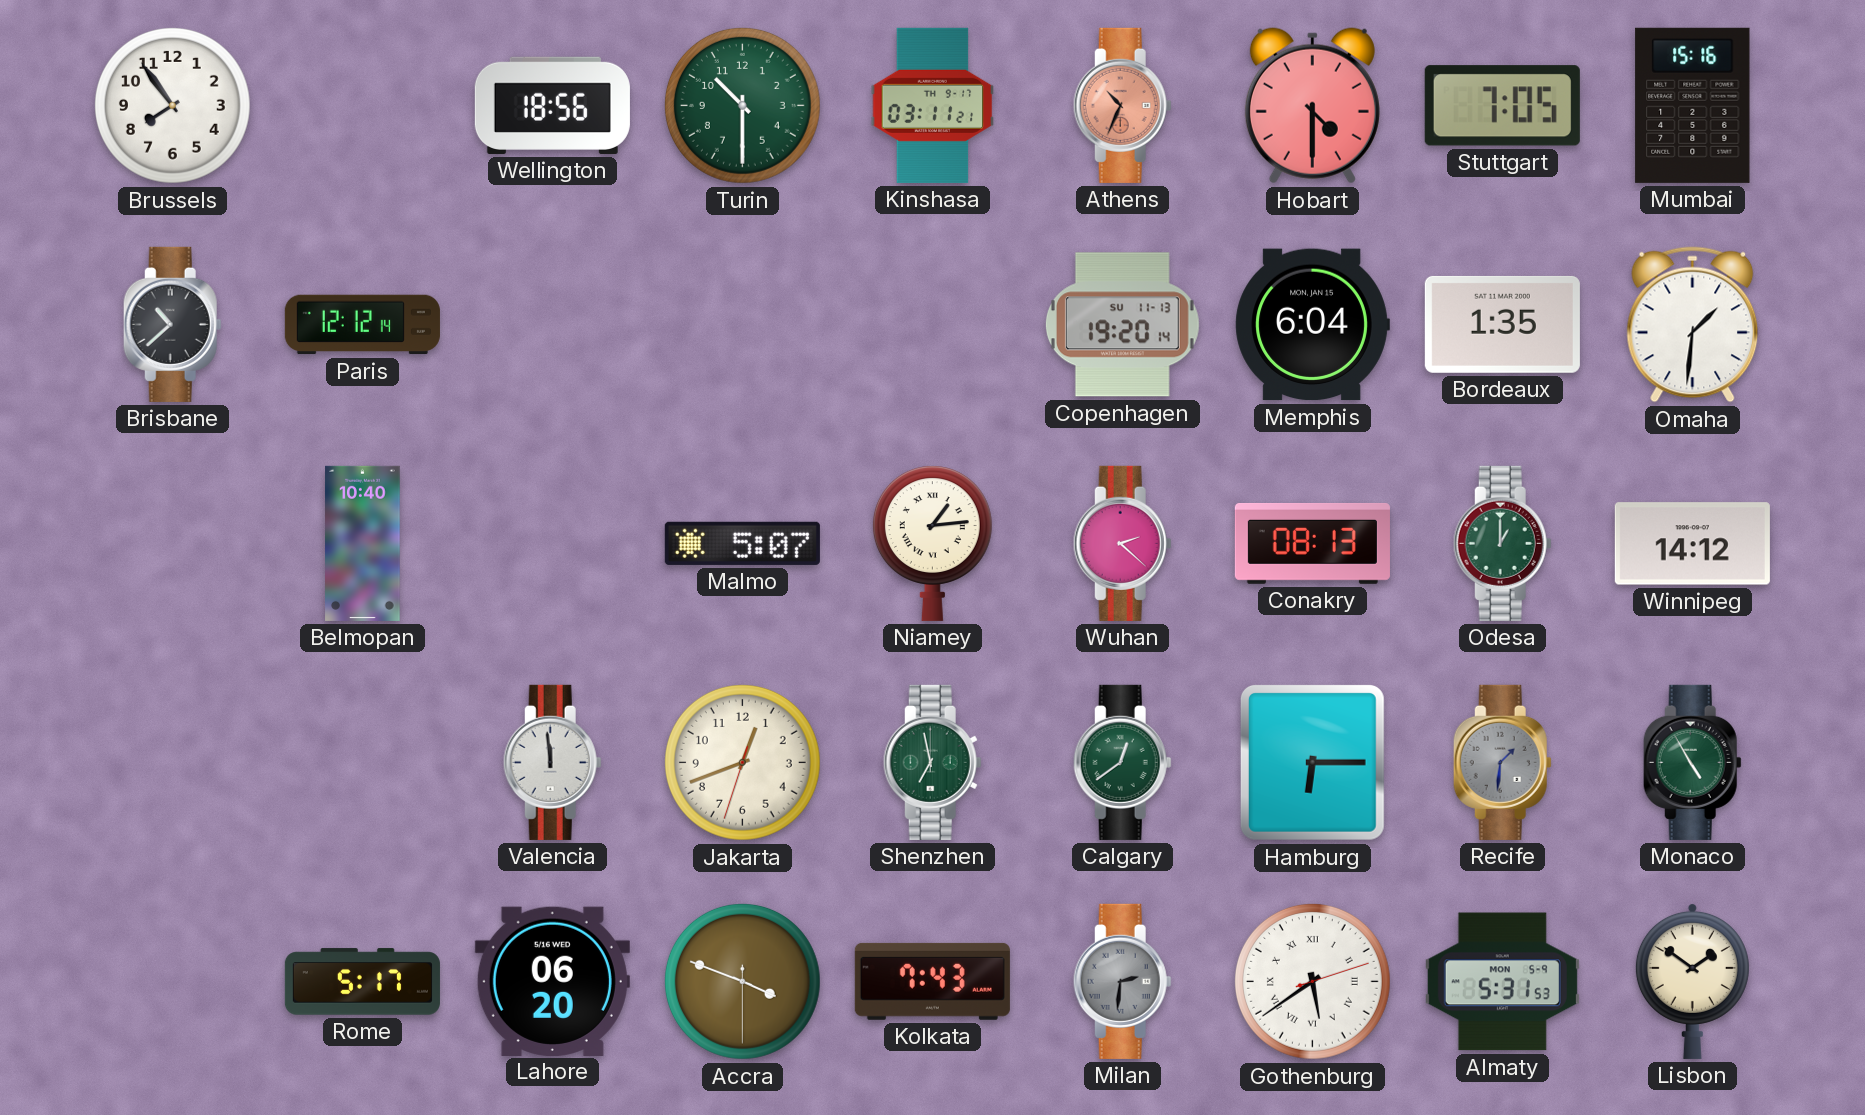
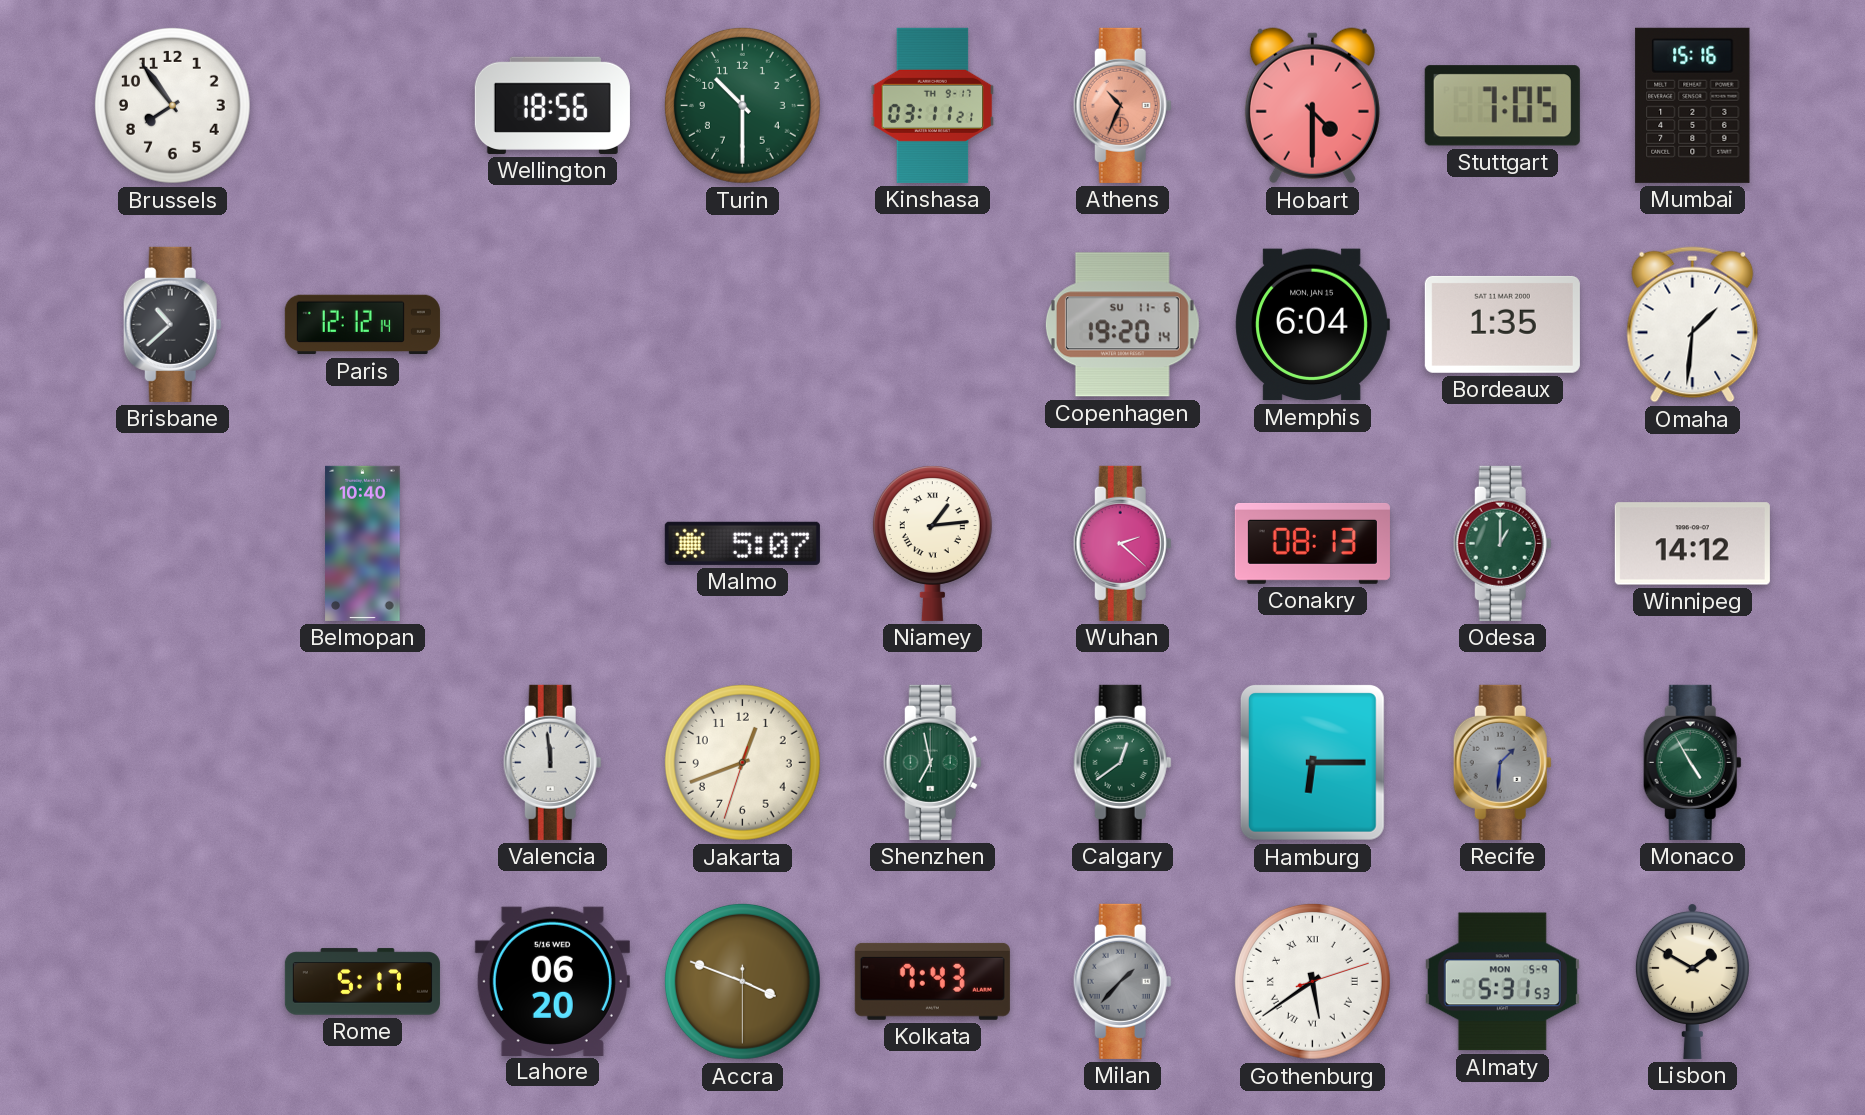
Copenhagen date: SU 11-13 -> SU 11-6 (1122, 325)
Milan: 2:31 -> 1:37 (1122, 981)
Lisbon: 1:51 -> 1:50 (1692, 981)
